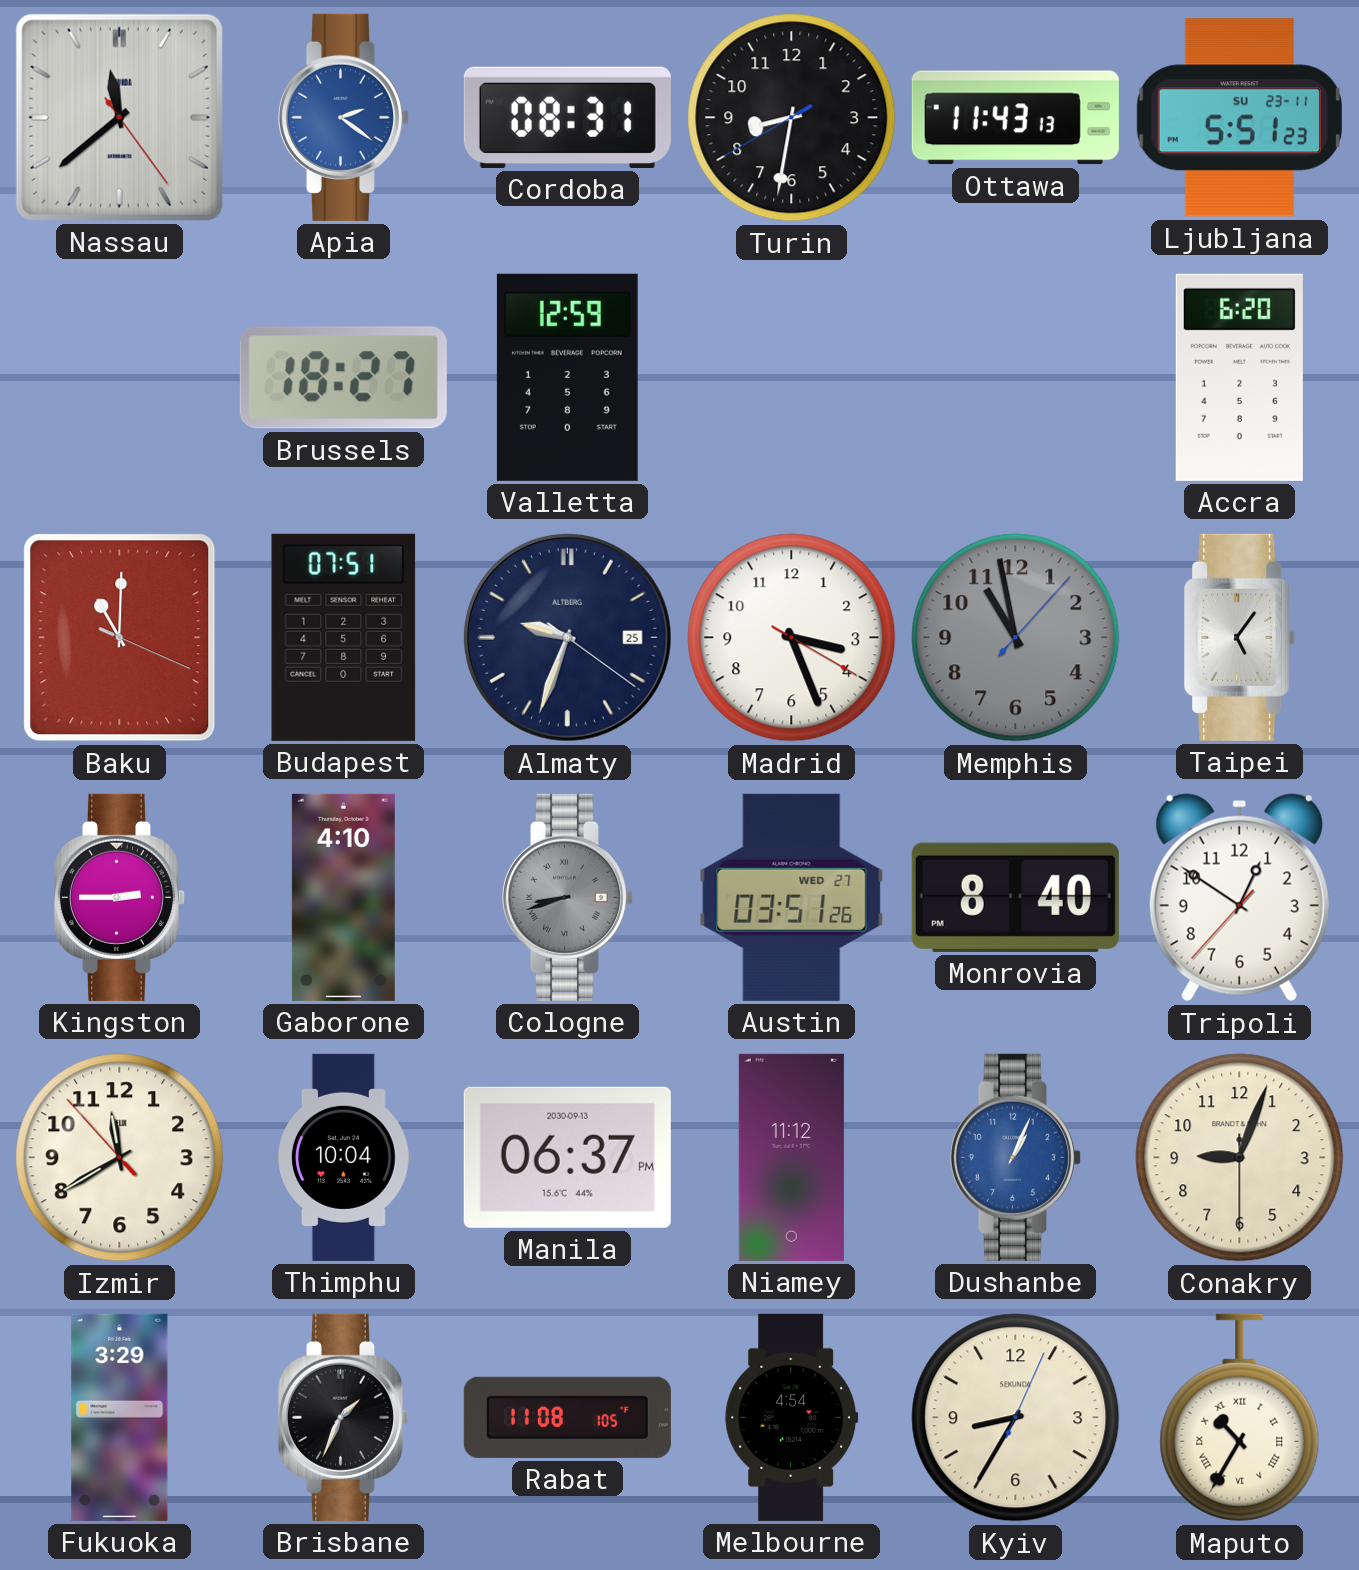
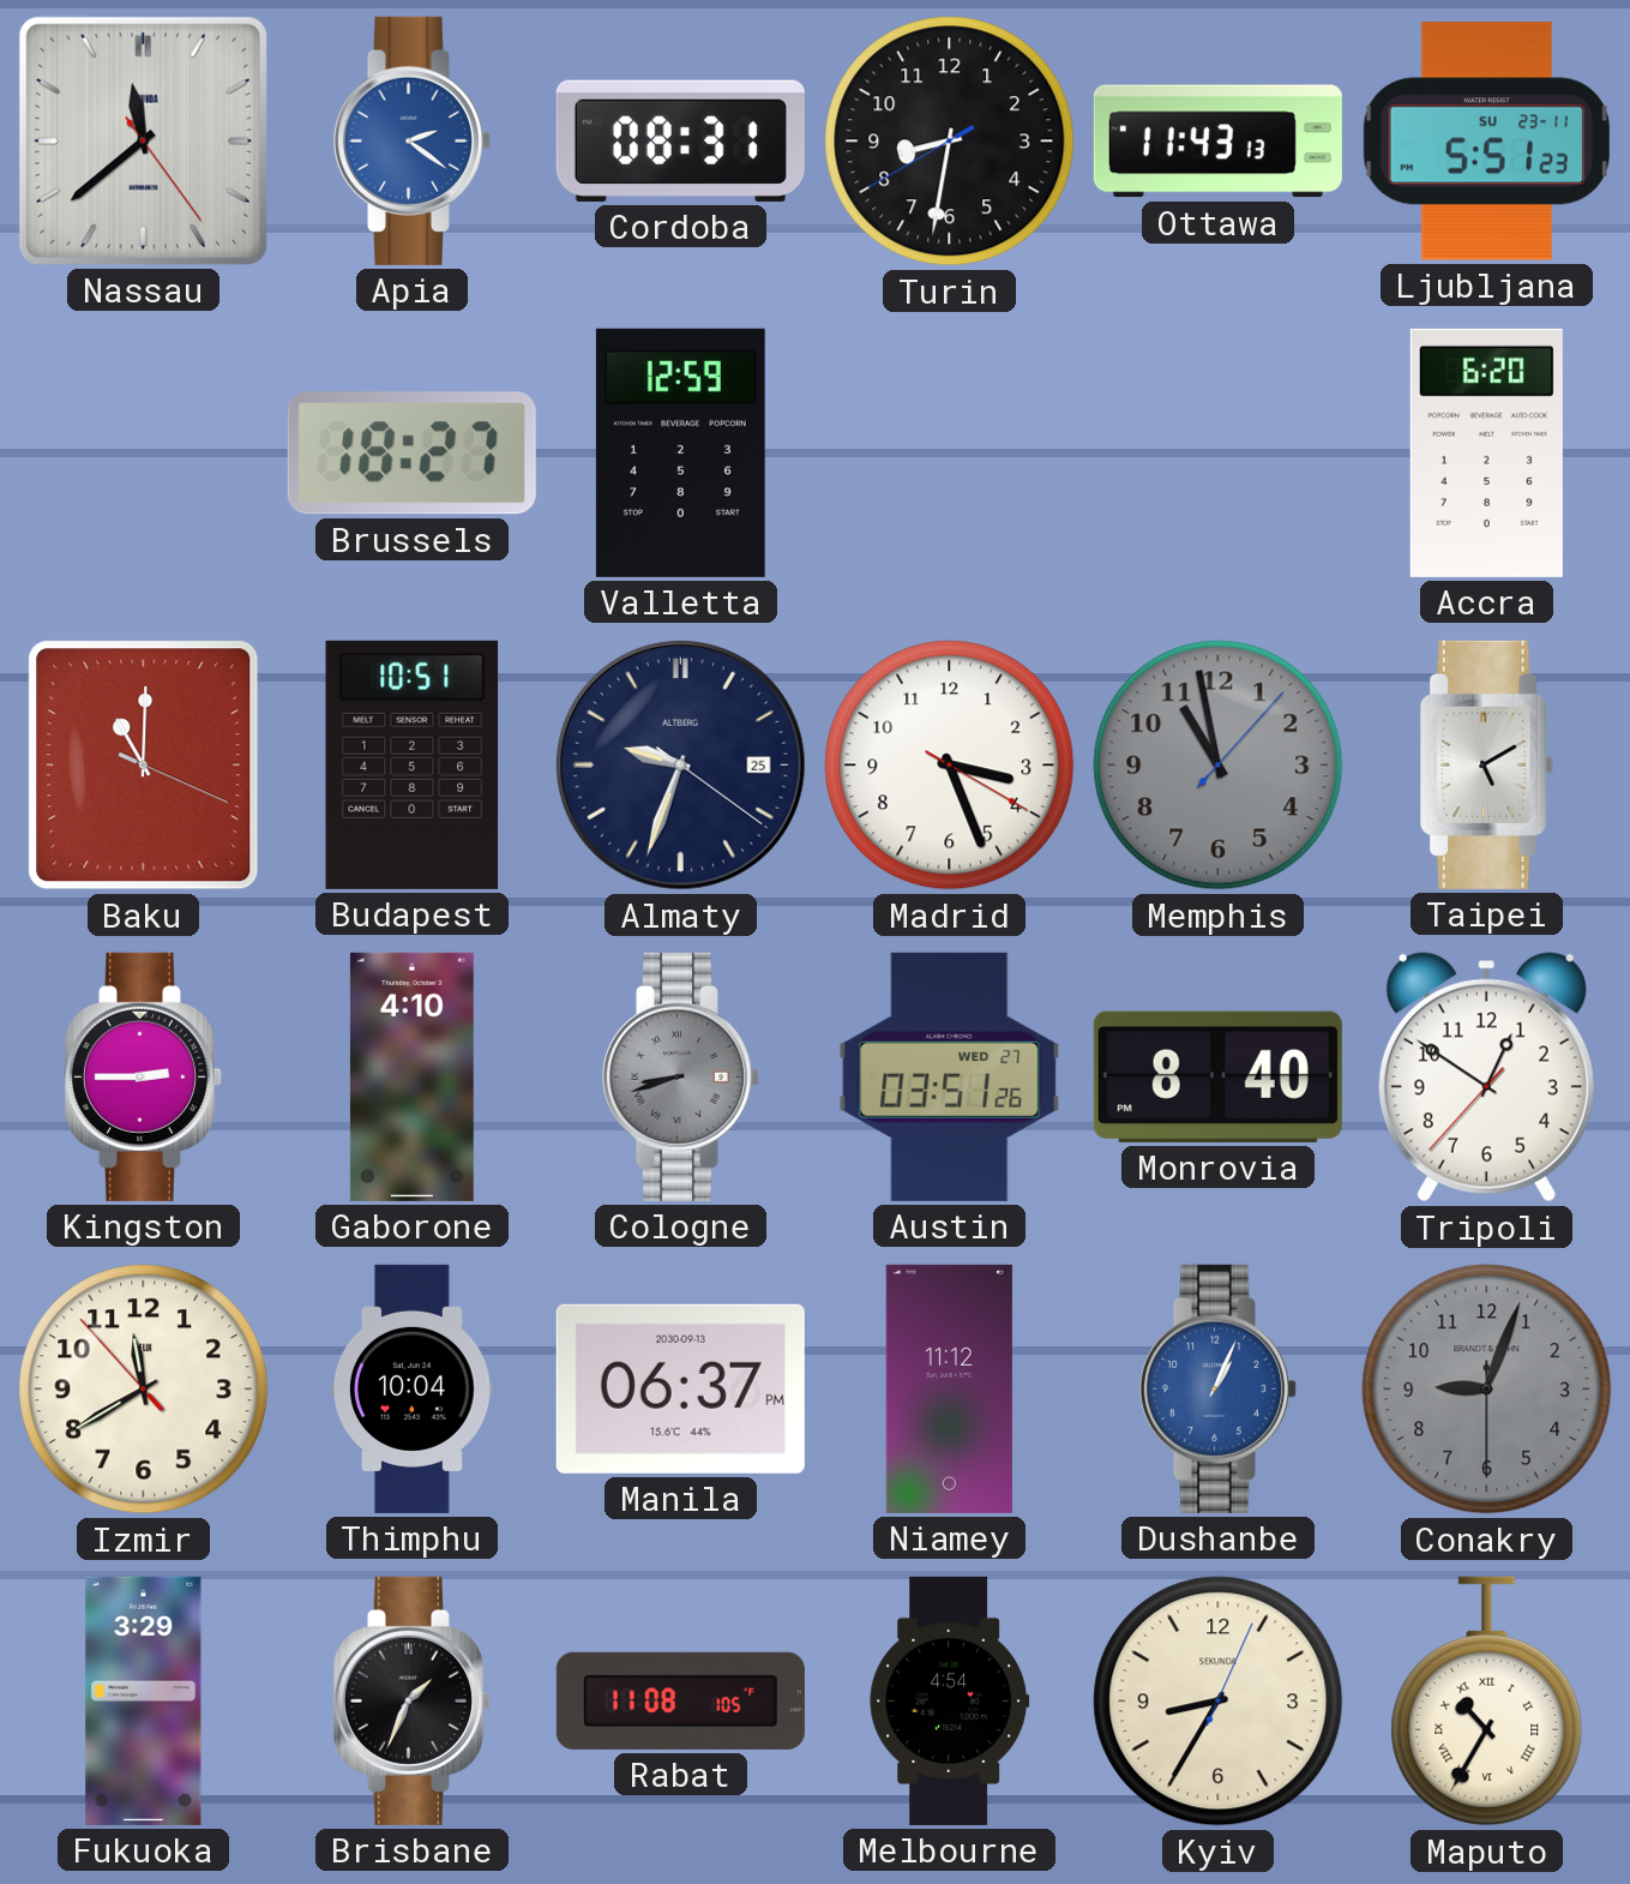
Budapest: 07:51 -> 10:51 (413, 764)
Taipei: 5:06 -> 5:10 (1487, 764)
Conakry dial: cream -> grey (1487, 1390)
